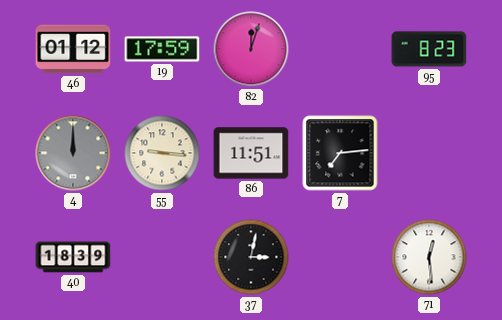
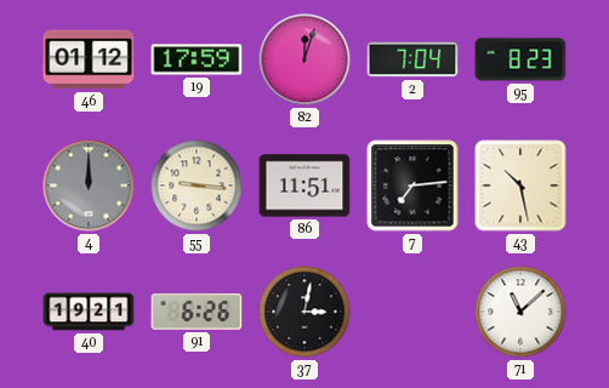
2: none -> 7:04 (412, 59)
43: none -> 10:28 (520, 186)
40: 18:39 -> 19:21 (89, 312)
91: none -> 6:26 (197, 312)
71: 12:29 -> 11:08 (520, 312)
